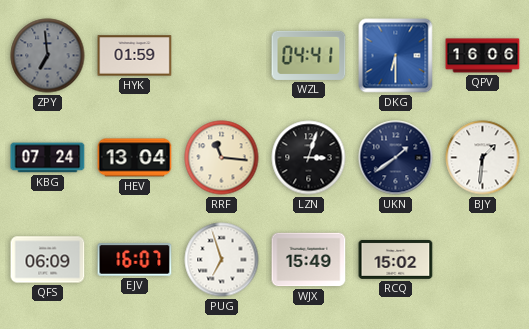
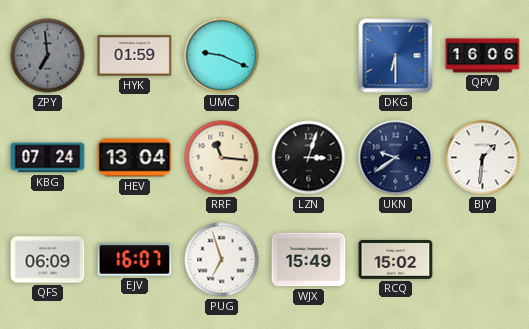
UMC: none -> 9:19 (222, 56)
WZL: 04:41 -> none (309, 55)
UKN: 1:39 -> 9:39 (396, 158)
